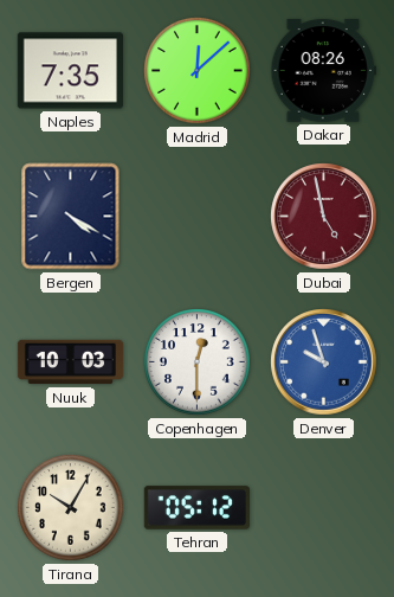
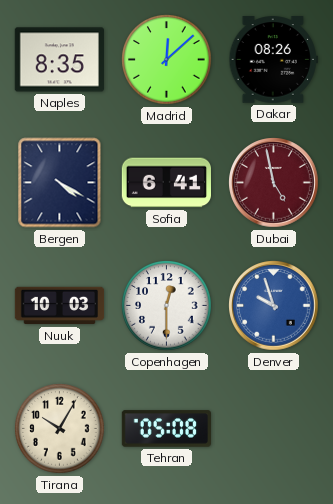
Naples: 7:35 -> 8:35 (59, 60)
Sofia: none -> 6:41 (166, 183)
Tehran: 05:12 -> 05:08 (166, 429)
